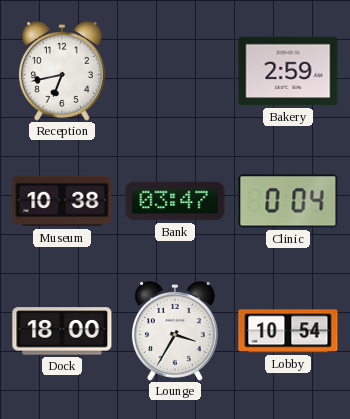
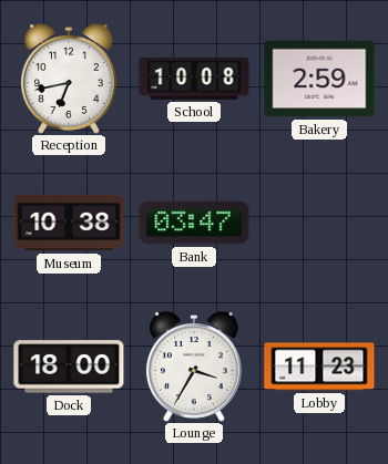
School: none -> 10:08 (194, 79)
Clinic: 0:04 -> none (288, 201)
Lobby: 10:54 -> 11:23 (319, 367)
